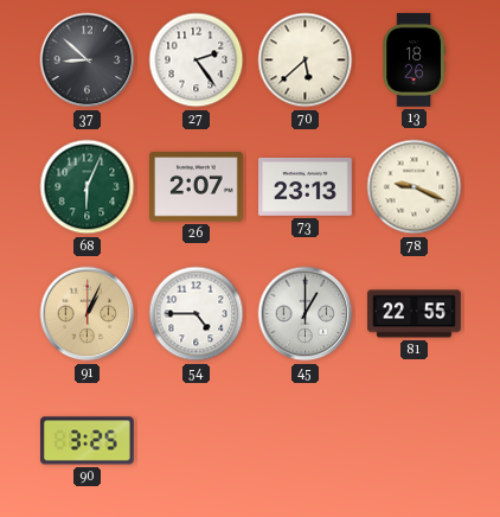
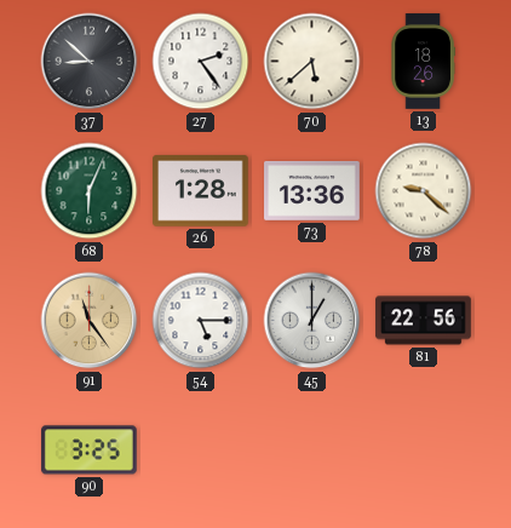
26: 2:07 -> 1:28 (201, 191)
73: 23:13 -> 13:36 (312, 191)
78: 9:19 -> 9:22 (424, 191)
91: 1:04 -> 11:24 (90, 321)
54: 4:45 -> 5:15 (201, 321)
81: 22:55 -> 22:56 (424, 321)
